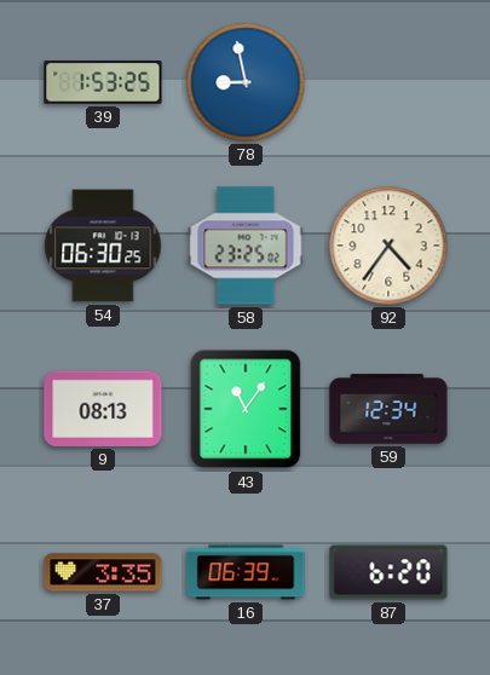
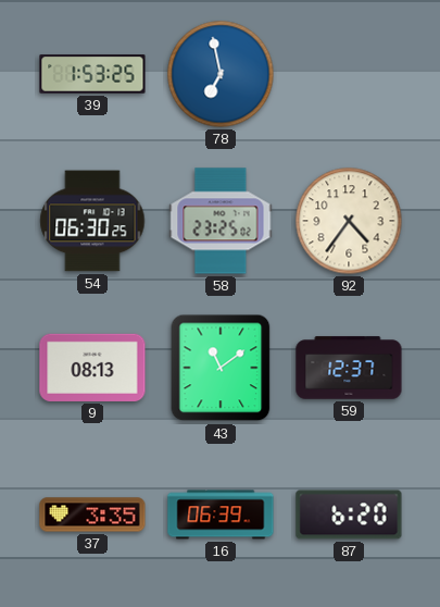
78: 8:58 -> 6:58 (221, 74)
43: 11:06 -> 11:09 (221, 368)
59: 12:34 -> 12:37 (349, 368)
